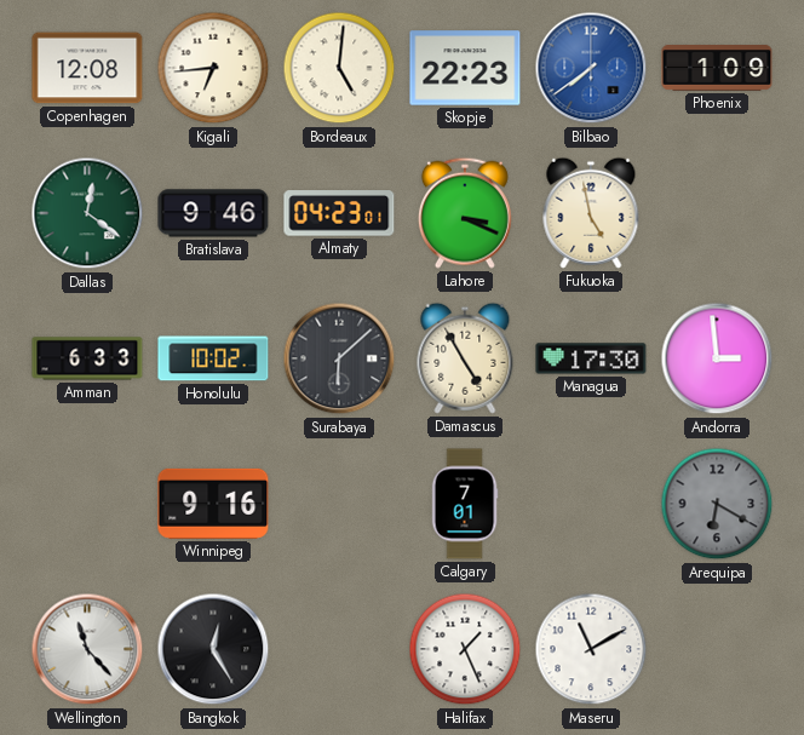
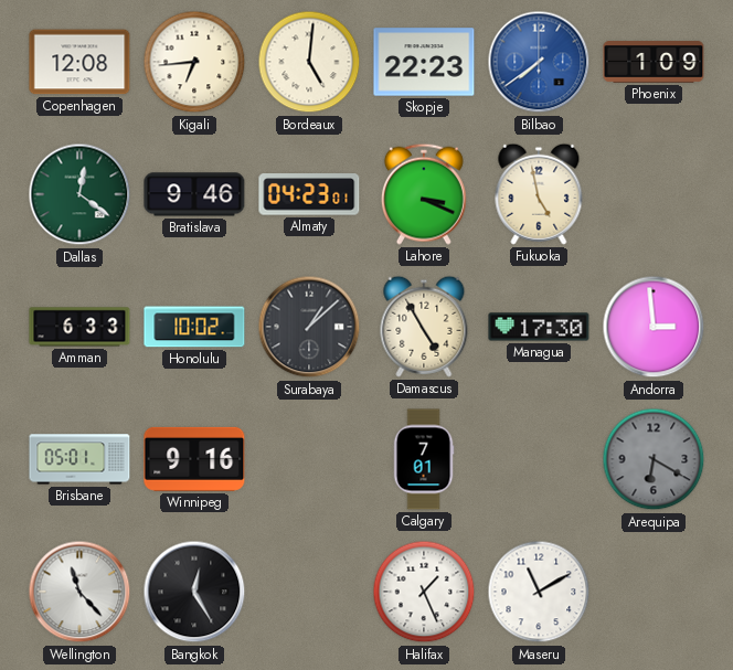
Surabaya: 6:08 -> 1:08 (309, 327)
Brisbane: none -> 05:01 (79, 459)
